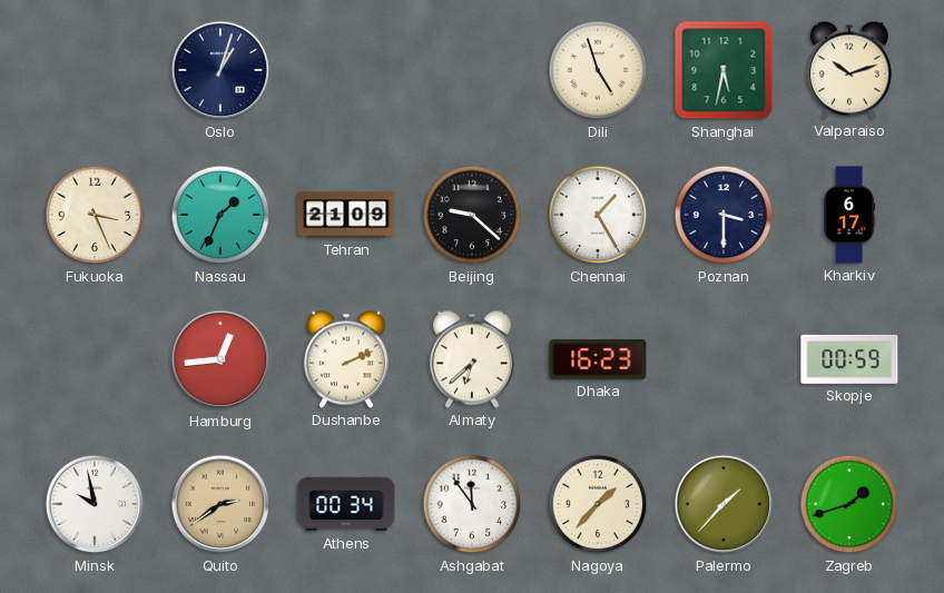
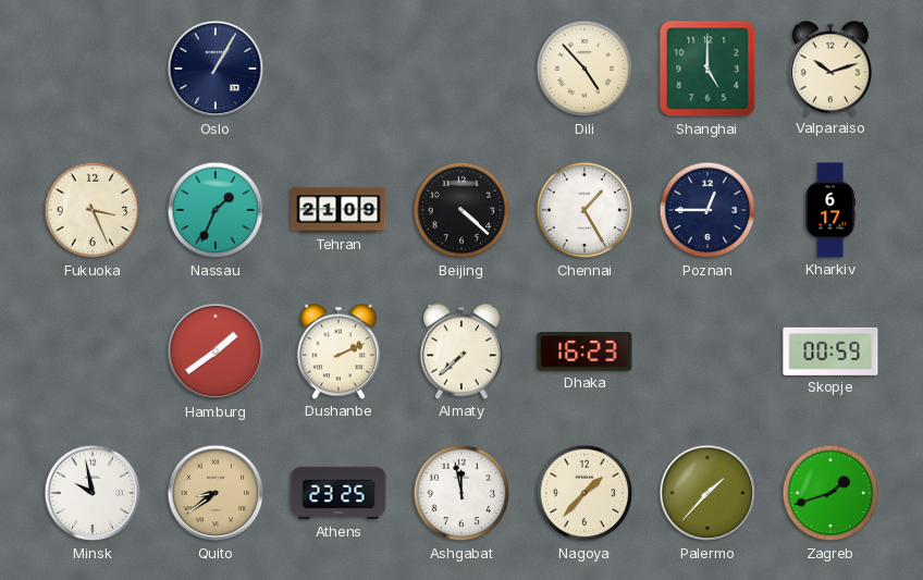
Oslo: 1:03 -> 1:05 (216, 69)
Dili: 4:57 -> 4:53 (584, 69)
Shanghai: 5:32 -> 5:00 (707, 69)
Beijing: 9:22 -> 4:22 (461, 210)
Poznan: 3:30 -> 12:45 (707, 210)
Hamburg: 12:44 -> 1:39 (216, 351)
Almaty: 6:38 -> 7:38 (461, 351)
Quito: 2:39 -> 8:39 (216, 493)
Athens: 00:34 -> 23:25 (339, 493)
Ashgabat: 11:54 -> 11:58 (461, 493)
